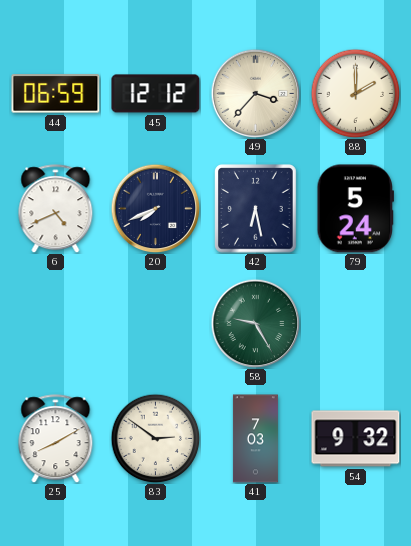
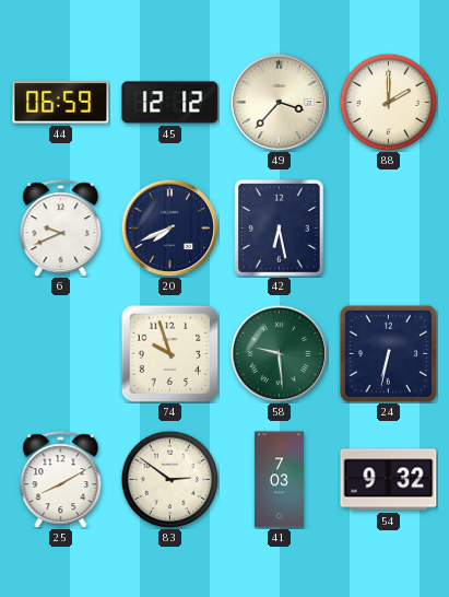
6: 4:41 -> 9:41 (61, 229)
79: 5:24 -> none (356, 209)
74: none -> 9:57 (169, 353)
58: 9:25 -> 9:29 (279, 353)
24: none -> 6:32 (388, 353)
